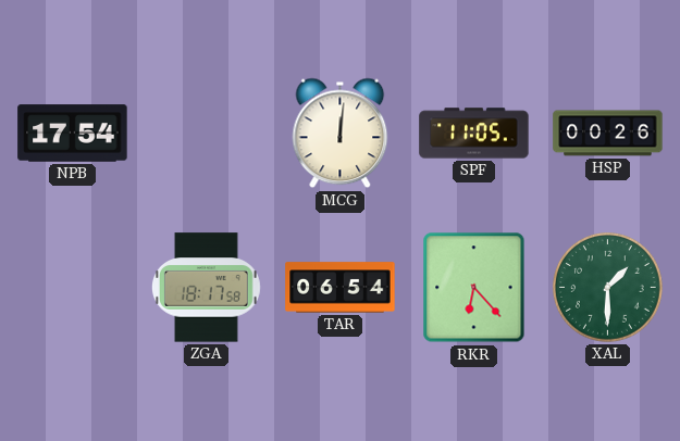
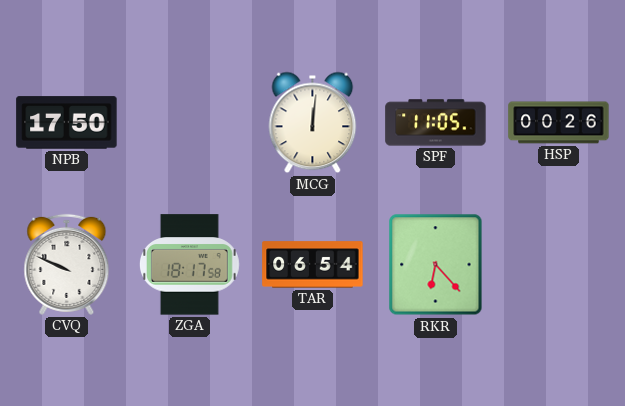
NPB: 17:54 -> 17:50 (67, 123)
CVQ: none -> 9:49 (67, 264)
XAL: 1:30 -> none (608, 288)
